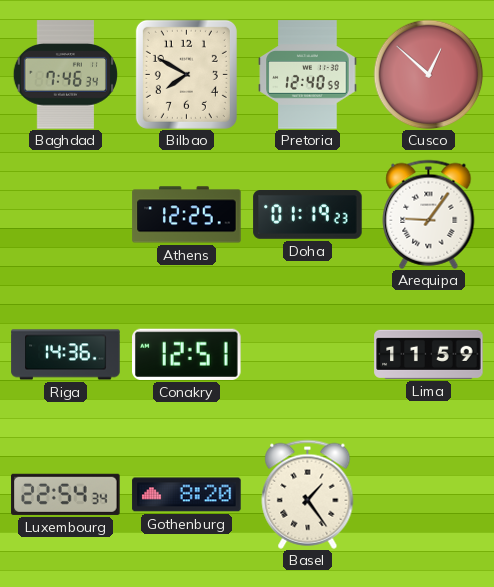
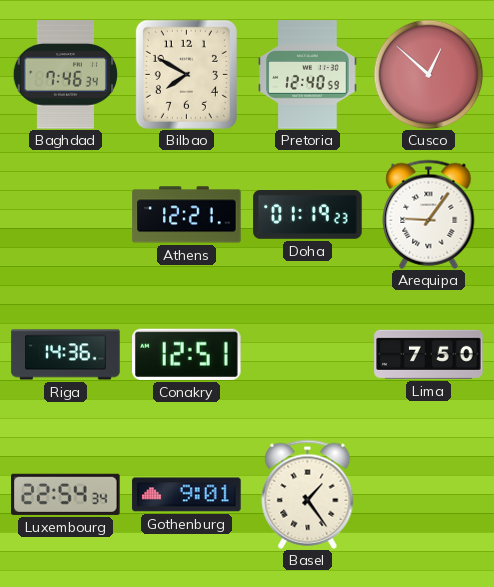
Athens: 12:25 -> 12:21 (187, 215)
Lima: 11:59 -> 7:50 (429, 354)
Gothenburg: 8:20 -> 9:01 (187, 495)
